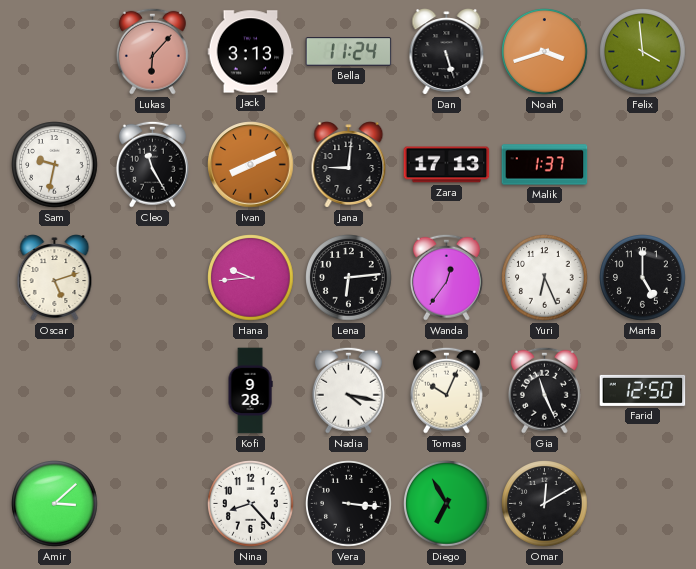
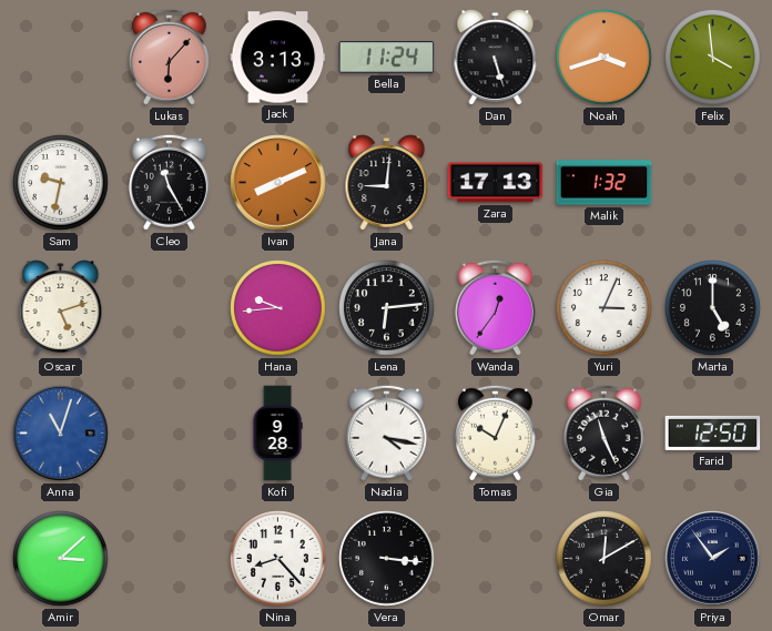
Malik: 1:37 -> 1:32 (605, 183)
Yuri: 6:26 -> 3:04 (605, 308)
Anna: none -> 11:03 (61, 434)
Diego: 6:55 -> none (447, 504)
Priya: none -> 1:54 (713, 559)
